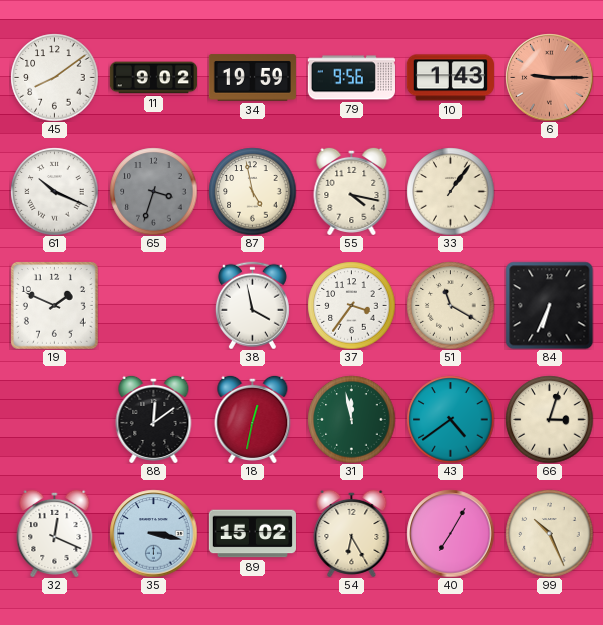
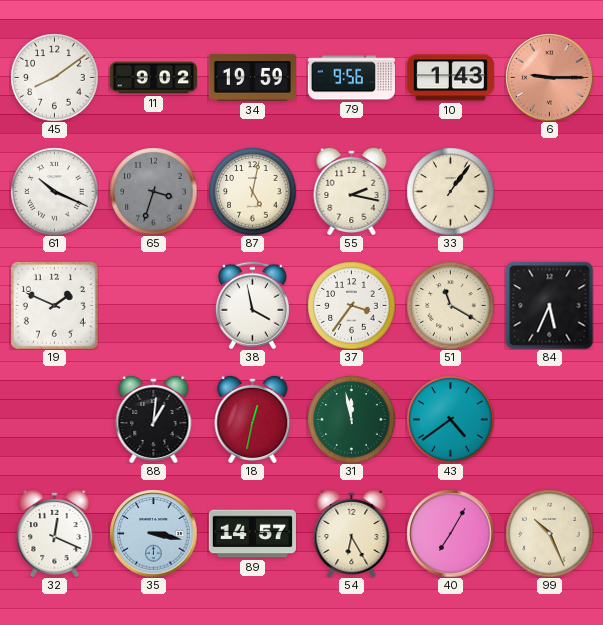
87: 4:58 -> 5:02 (252, 191)
55: 4:17 -> 2:17 (352, 191)
84: 6:34 -> 5:34 (549, 305)
88: 12:09 -> 1:01 (154, 419)
66: 3:03 -> none (549, 419)
89: 15:02 -> 14:57 (252, 534)
